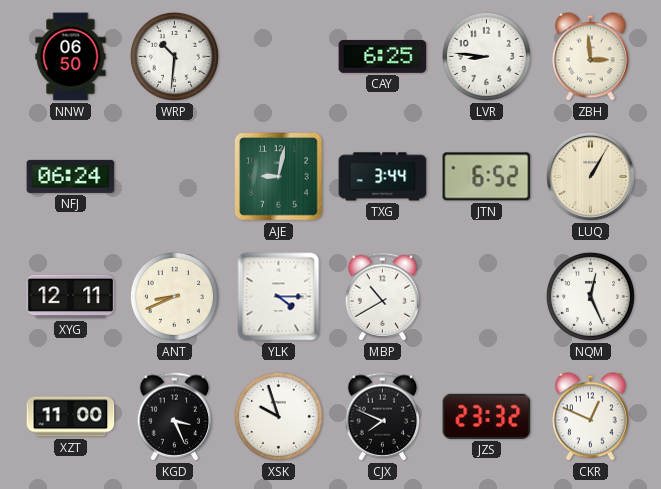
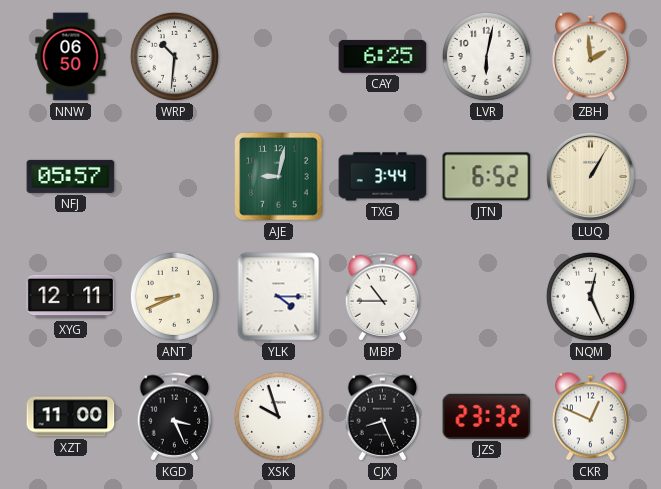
LVR: 8:46 -> 6:02 (486, 56)
ZBH: 2:59 -> 1:59 (591, 57)
NFJ: 06:24 -> 05:57 (71, 176)
MBP: 10:40 -> 10:45 (383, 297)
CJX: 7:49 -> 8:26 (383, 417)
